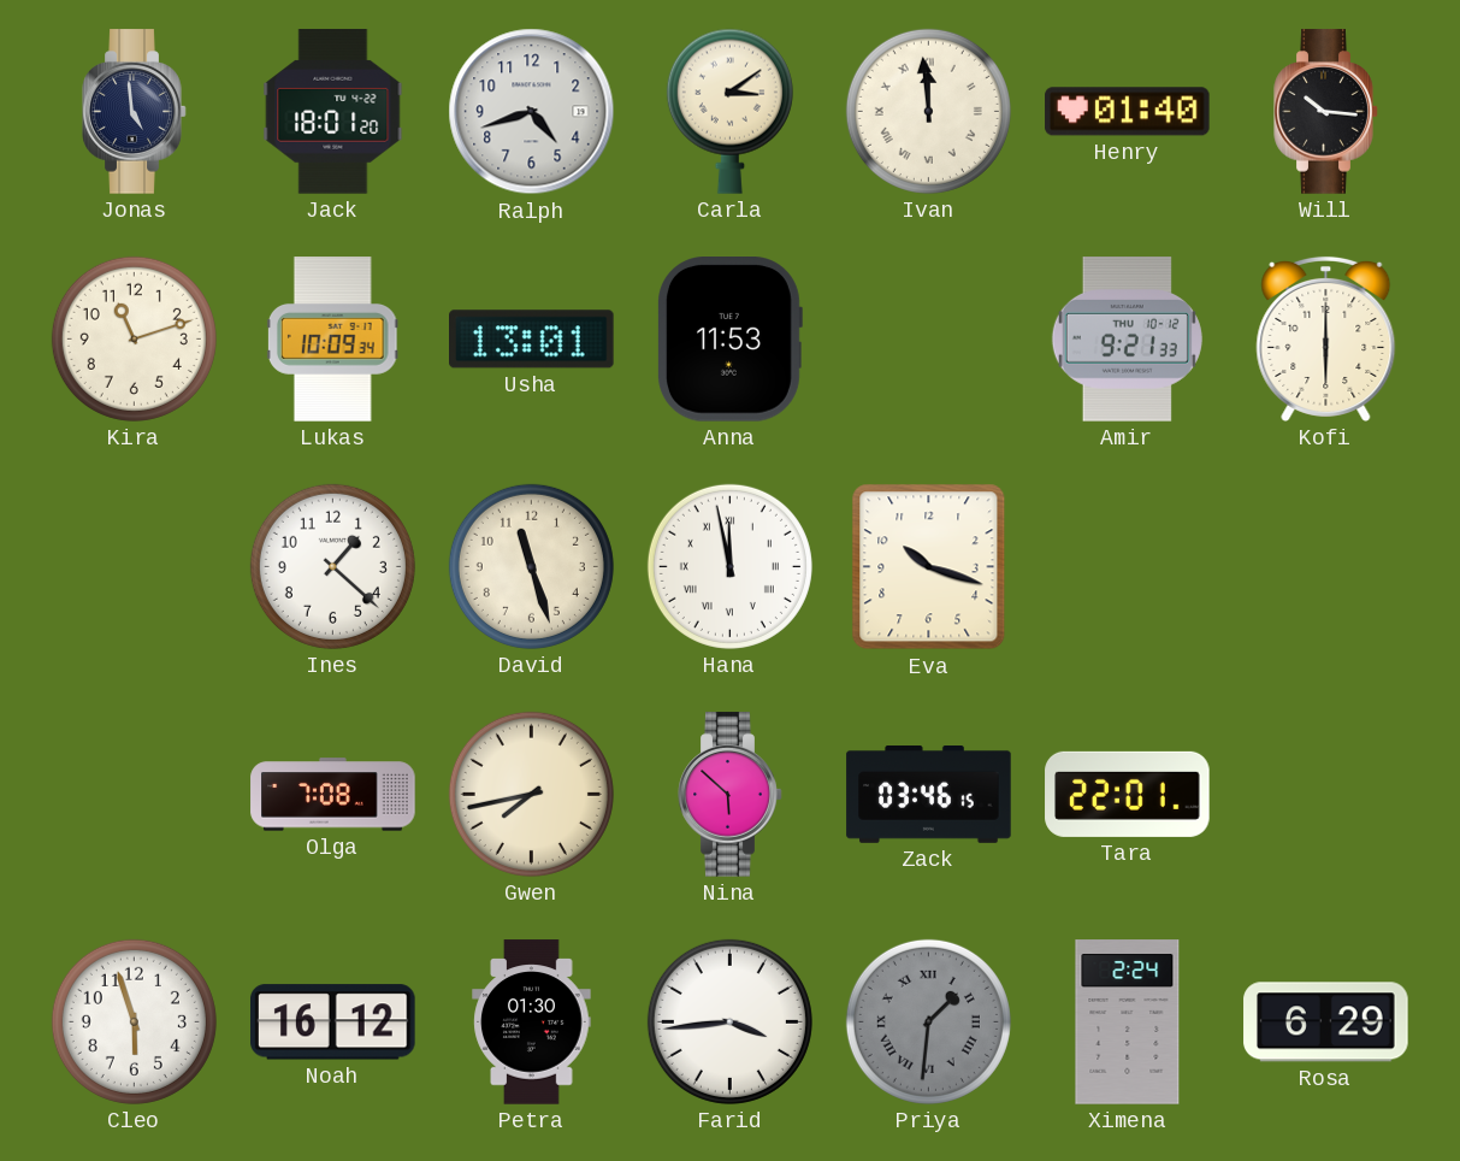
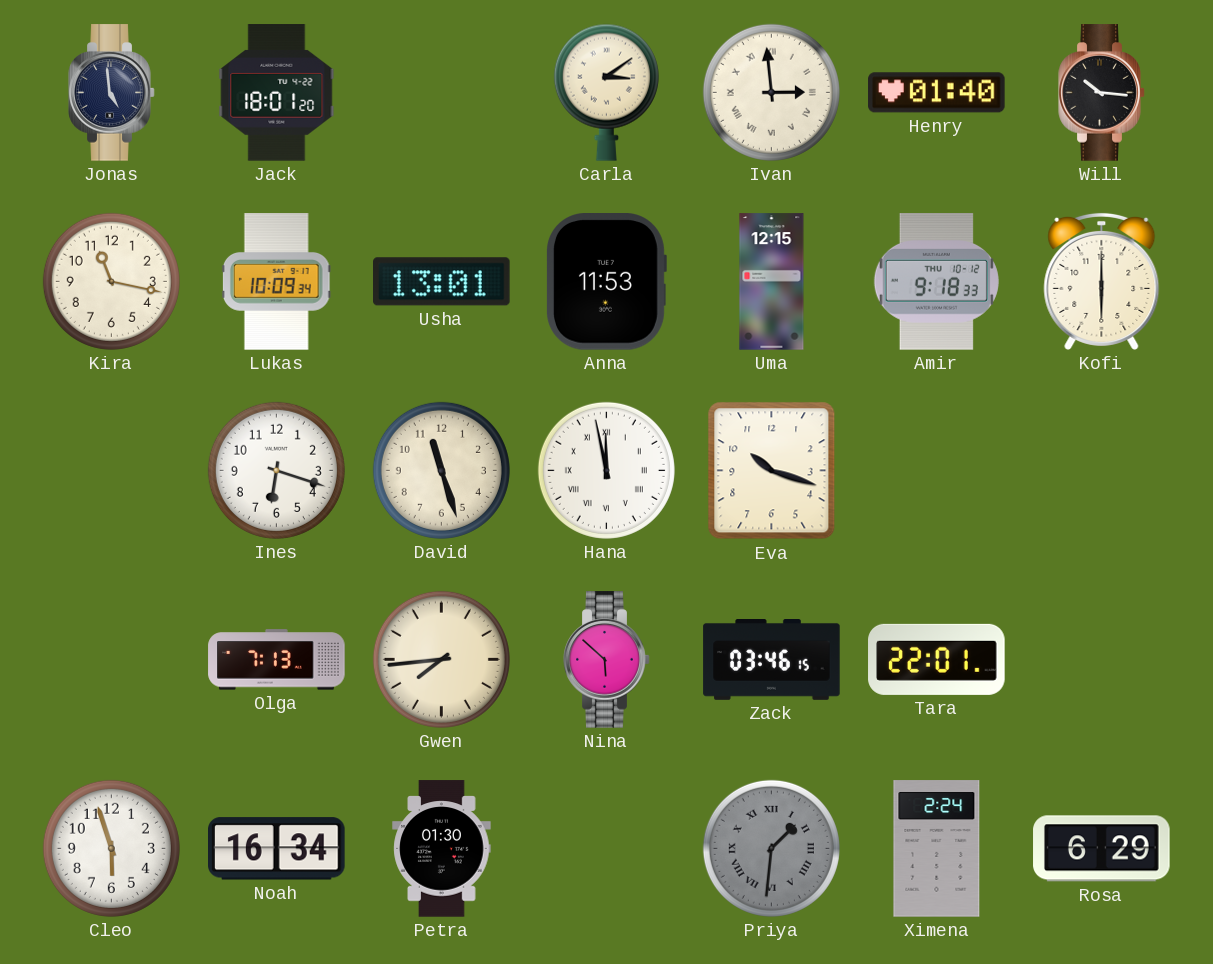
Ralph: 4:42 -> none (532, 112)
Ivan: 11:59 -> 2:59 (771, 92)
Kira: 11:12 -> 11:17 (111, 281)
Uma: none -> 12:15 (772, 282)
Amir: 9:21 -> 9:18 (936, 282)
Ines: 1:22 -> 6:18 (276, 470)
Olga: 7:08 -> 7:13 (277, 660)
Gwen: 7:43 -> 7:44 (441, 659)
Noah: 16:12 -> 16:34 (277, 849)
Farid: 3:44 -> none (729, 1021)
